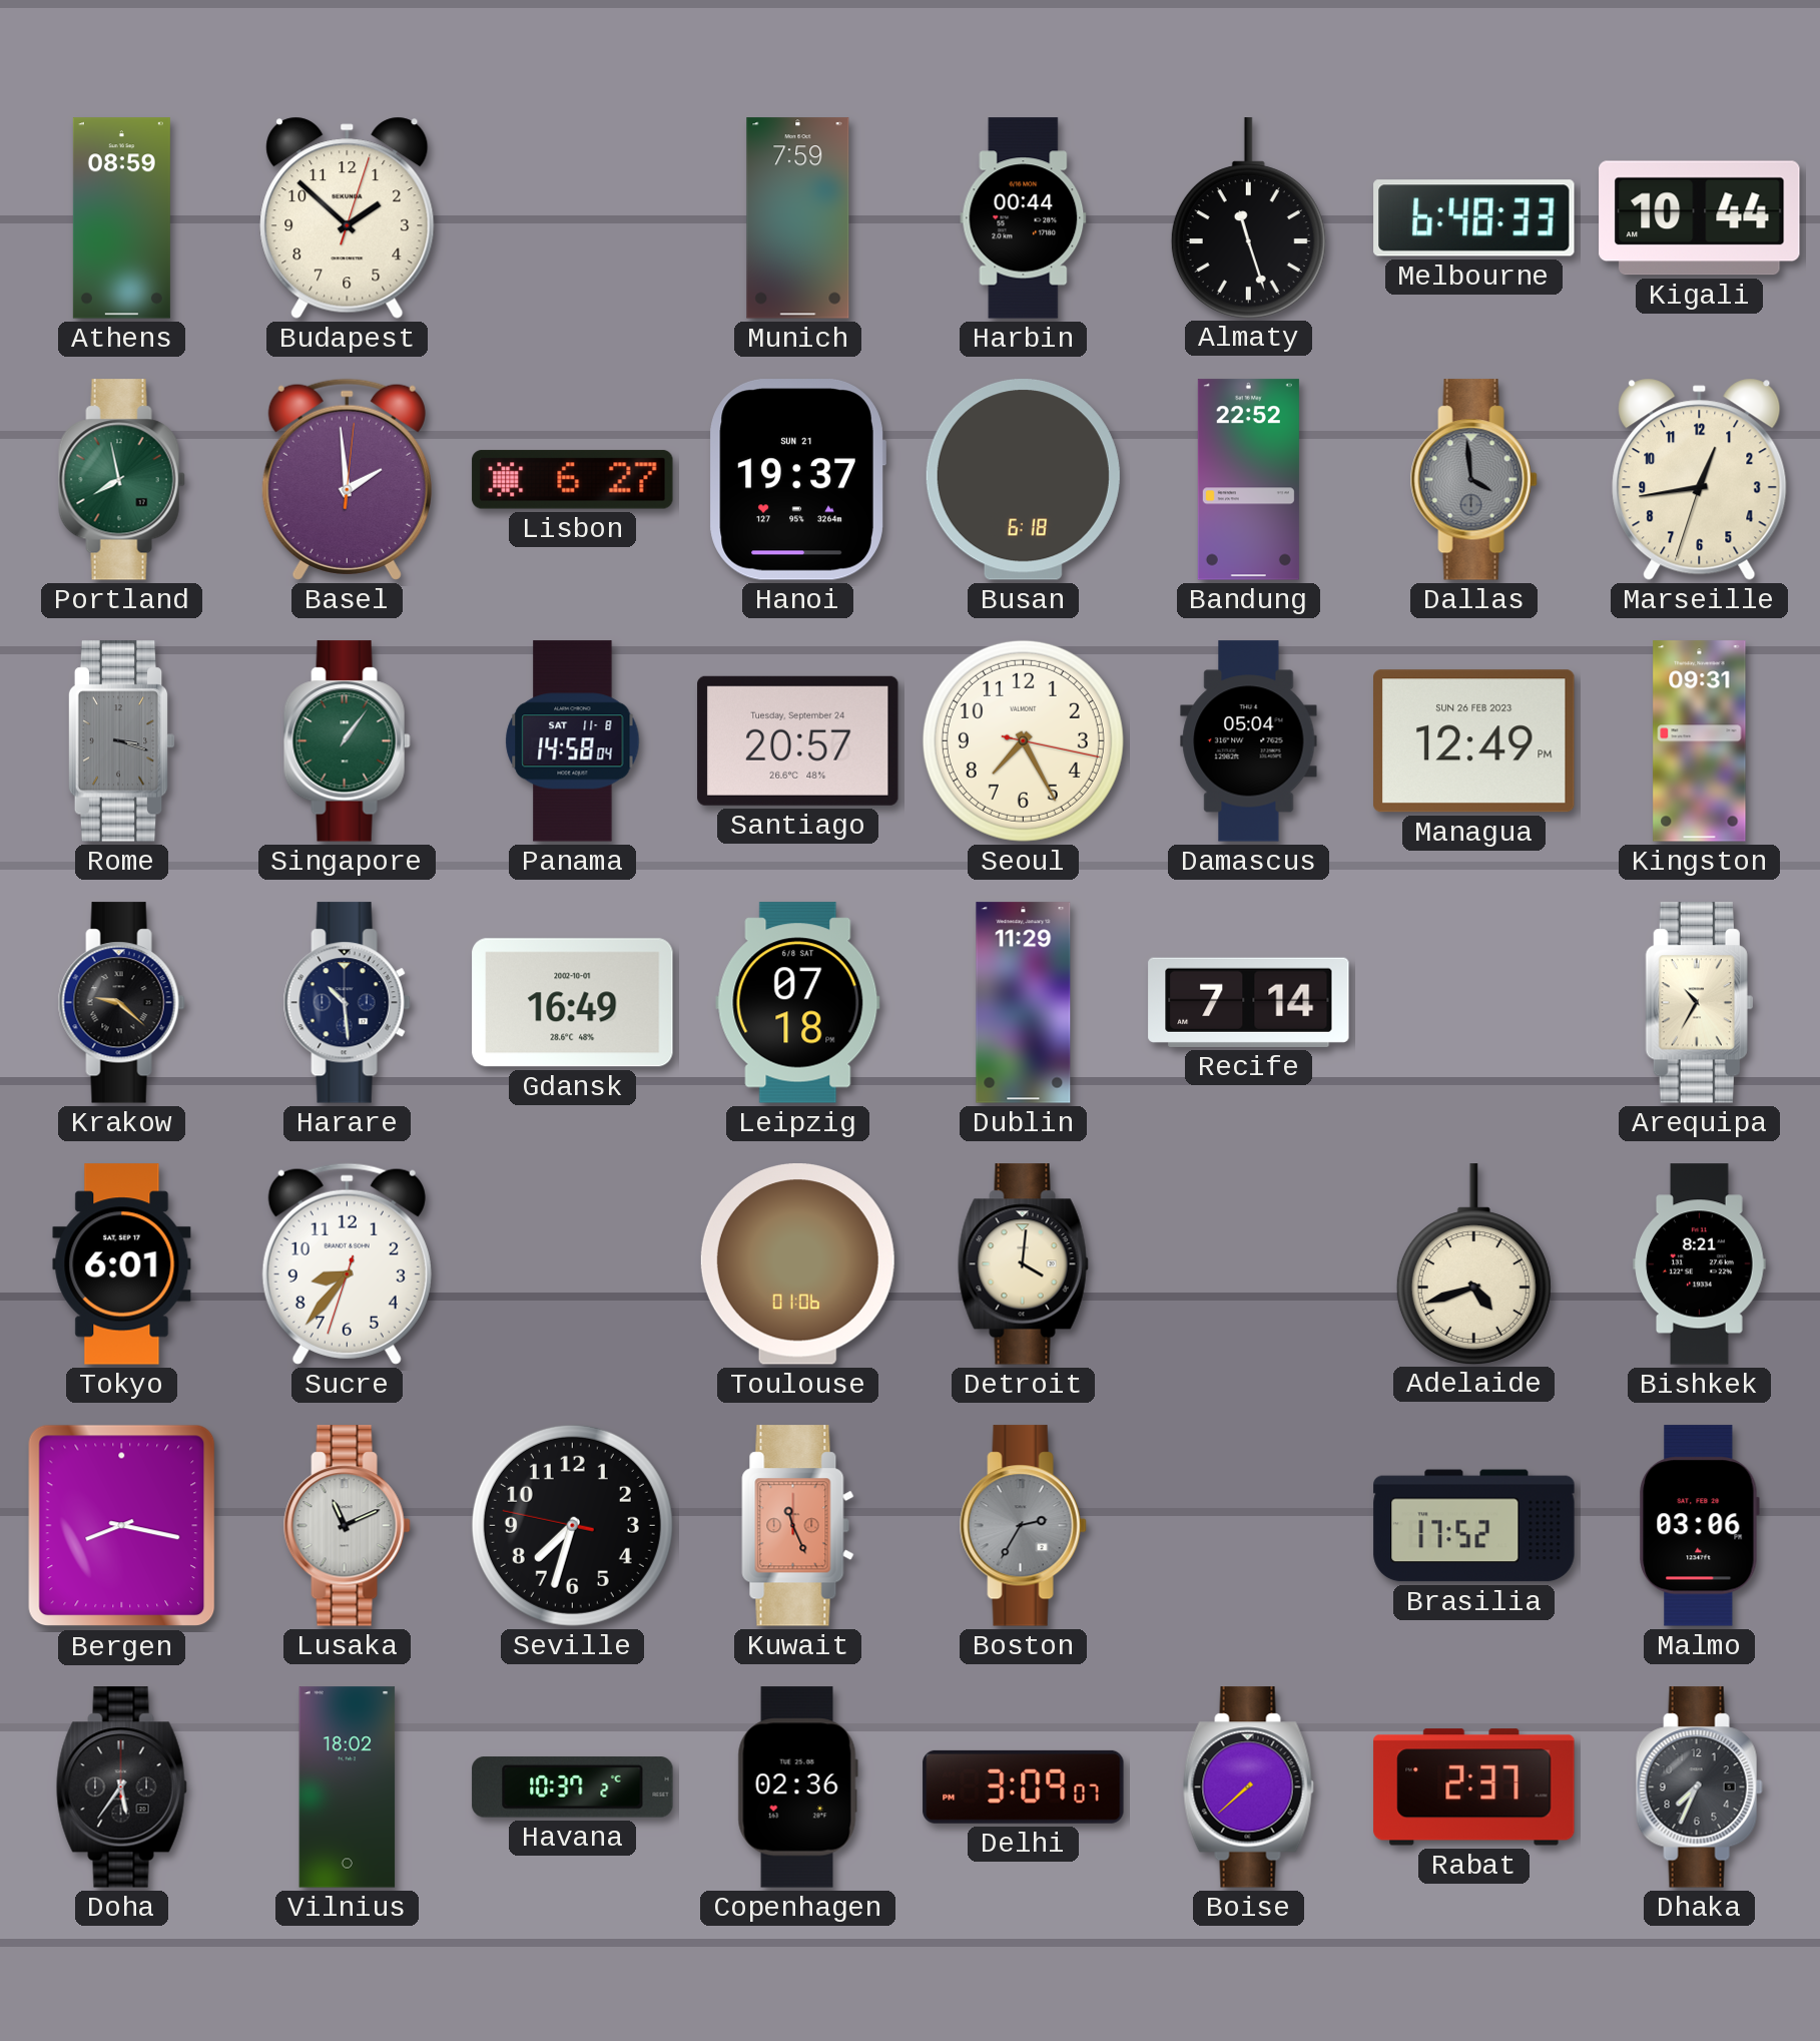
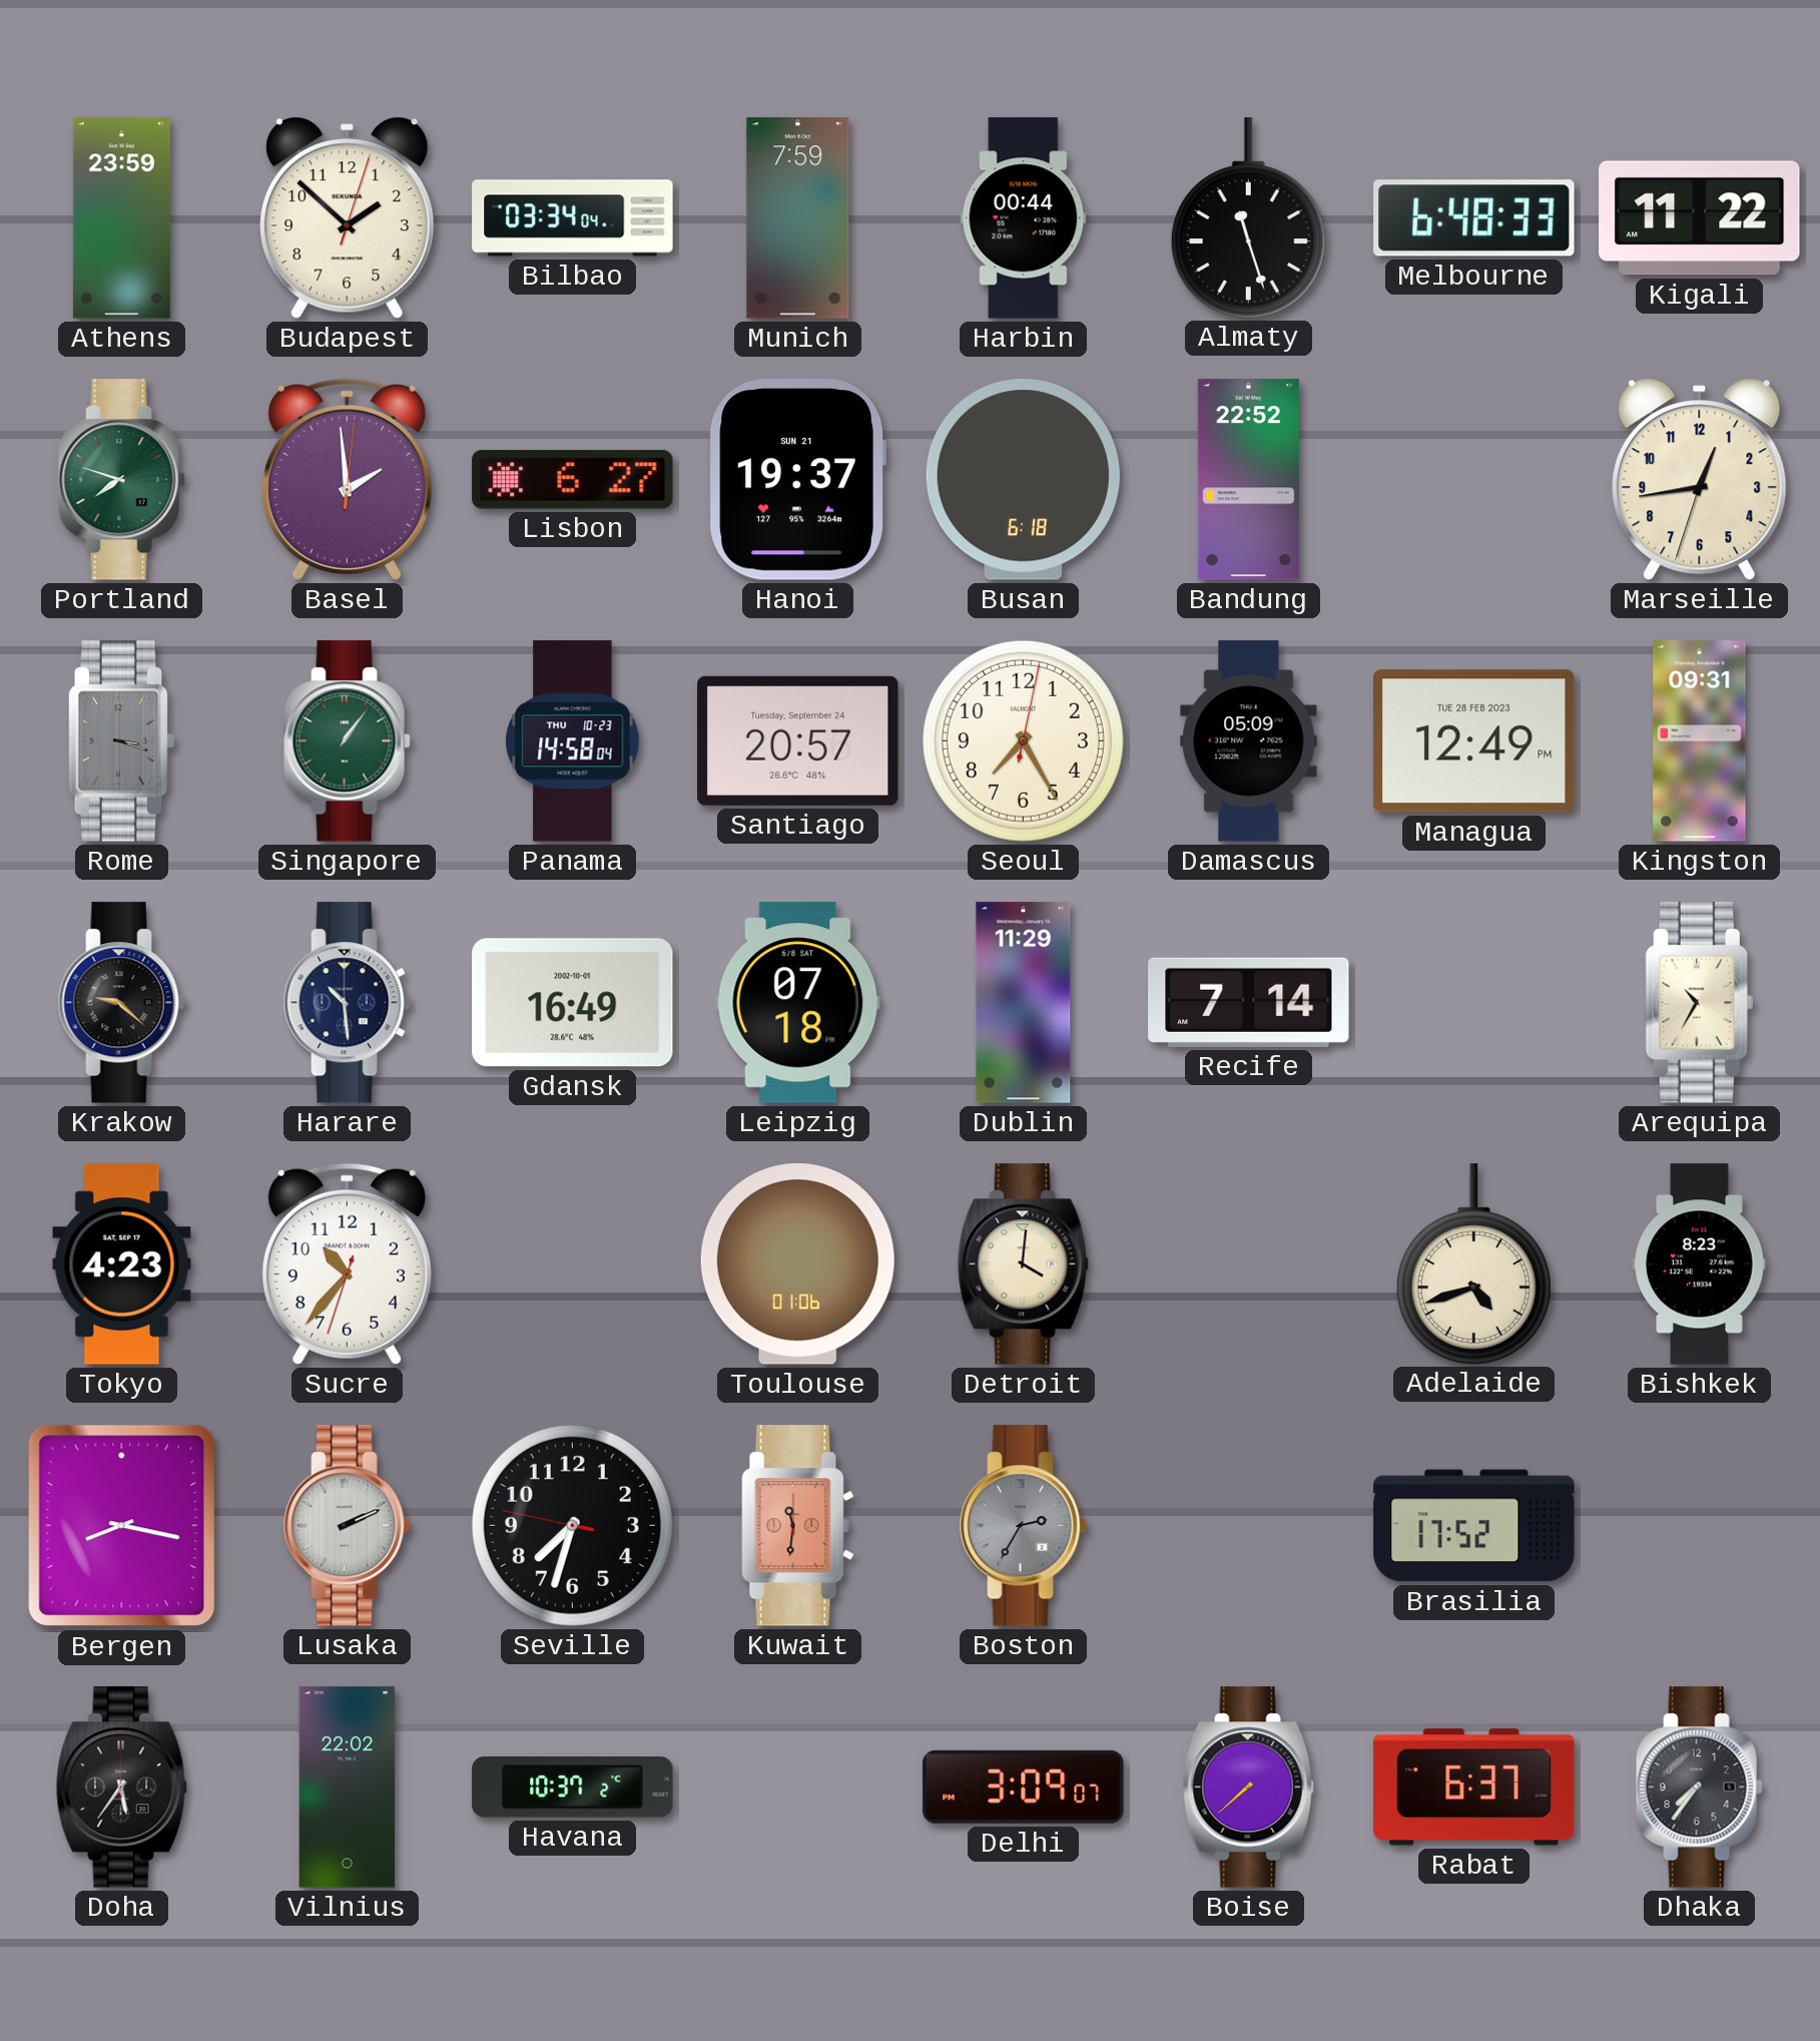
Athens: 08:59 -> 23:59 (121, 218)
Bilbao: none -> 03:34 (573, 218)
Kigali: 10:44 -> 11:22 (1700, 218)
Portland: 7:58 -> 7:48 (121, 480)
Dallas: 3:59 -> none (1473, 480)
Panama date: SAT 11-8 -> THU 10-23 (573, 741)
Seoul: 7:25:17 -> 7:25:02 (1023, 740)
Damascus: 05:04 -> 05:09 (1249, 741)
Managua date: SUN 26 FEB 2023 -> TUE 28 FEB 2023 (1474, 741)
Tokyo: 6:01 -> 4:23 (122, 1264)
Sucre: 8:36 -> 10:36 (347, 1263)
Bishkek: 8:21 -> 8:23 (1700, 1264)
Lusaka: 11:11 -> 2:11 (347, 1526)
Kuwait: 11:26 -> 11:31 (798, 1526)
Malmo: 03:06 -> none (1699, 1526)
Vilnius: 18:02 -> 22:02 (348, 1788)
Copenhagen: 02:36 -> none (797, 1788)
Rabat: 2:37 -> 6:37 (1474, 1788)
Dhaka: 7:34 -> 7:36 (1699, 1788)
